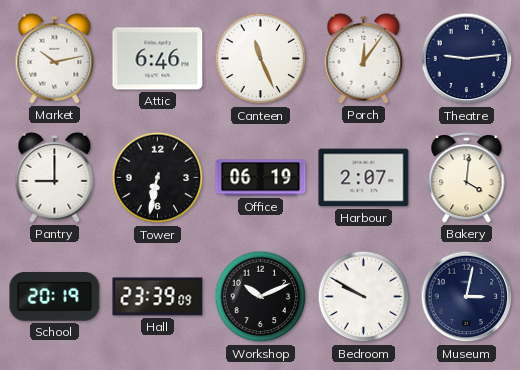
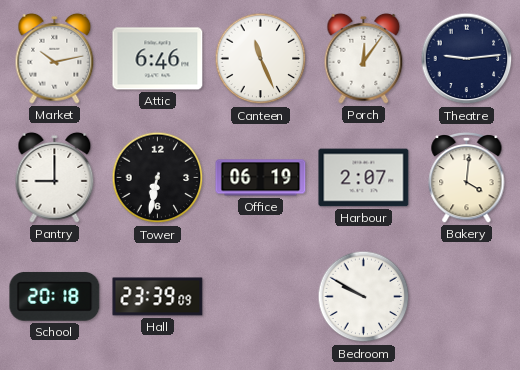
School: 20:19 -> 20:18 (55, 297)
Workshop: 10:11 -> none (261, 297)
Museum: 3:02 -> none (467, 297)
